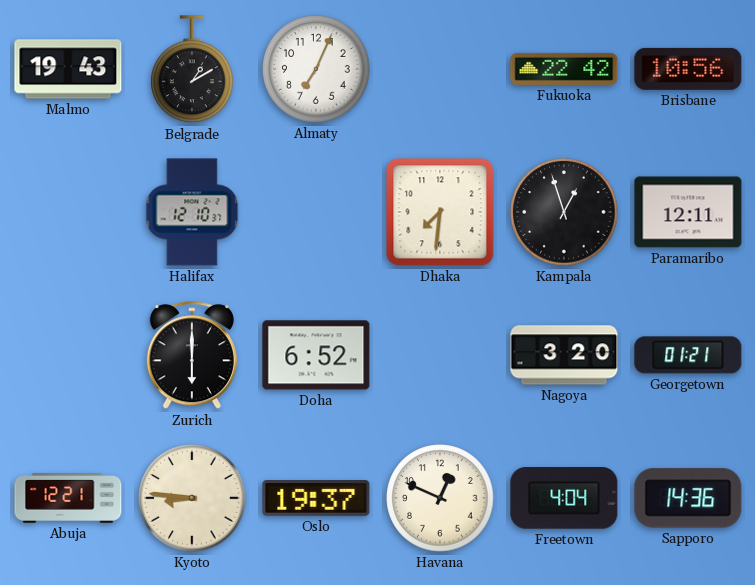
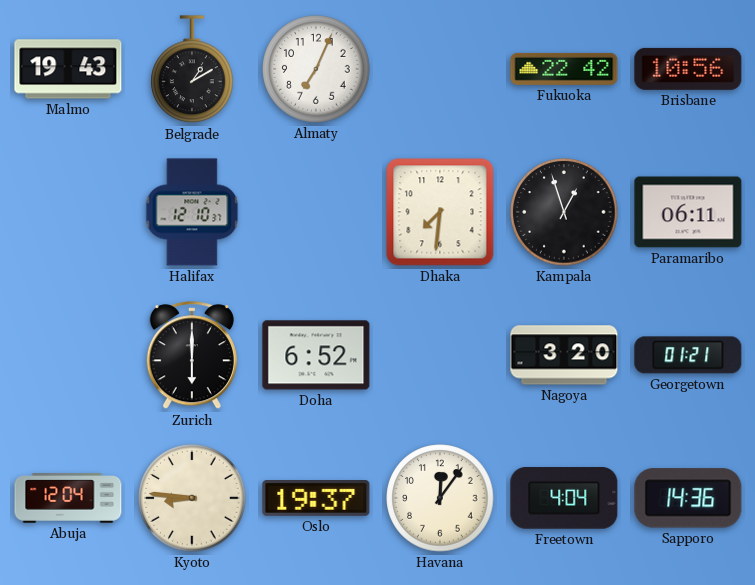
Paramaribo: 12:11 -> 06:11 (688, 212)
Abuja: 12:21 -> 12:04 (68, 498)
Havana: 12:49 -> 12:06 (440, 498)
